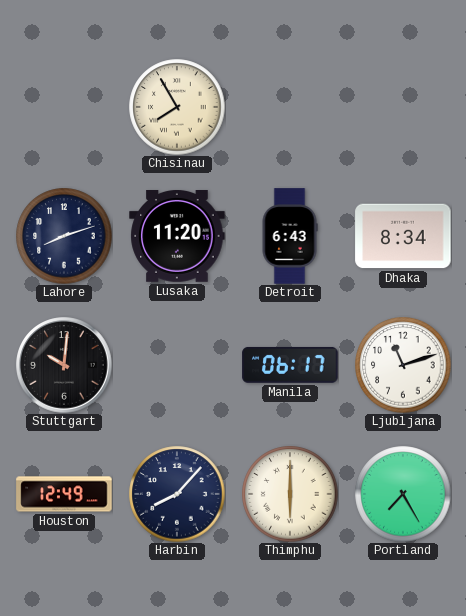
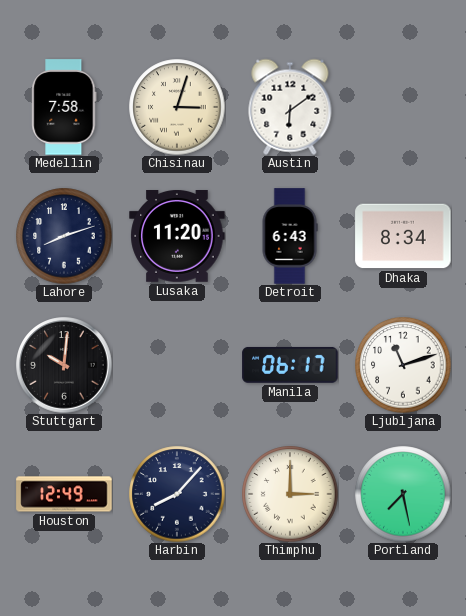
Medellin: none -> 7:58 (64, 107)
Chisinau: 7:55 -> 3:03 (177, 107)
Austin: none -> 6:09 (290, 107)
Thimphu: 6:00 -> 3:00 (290, 494)
Portland: 7:25 -> 7:28 (403, 494)
